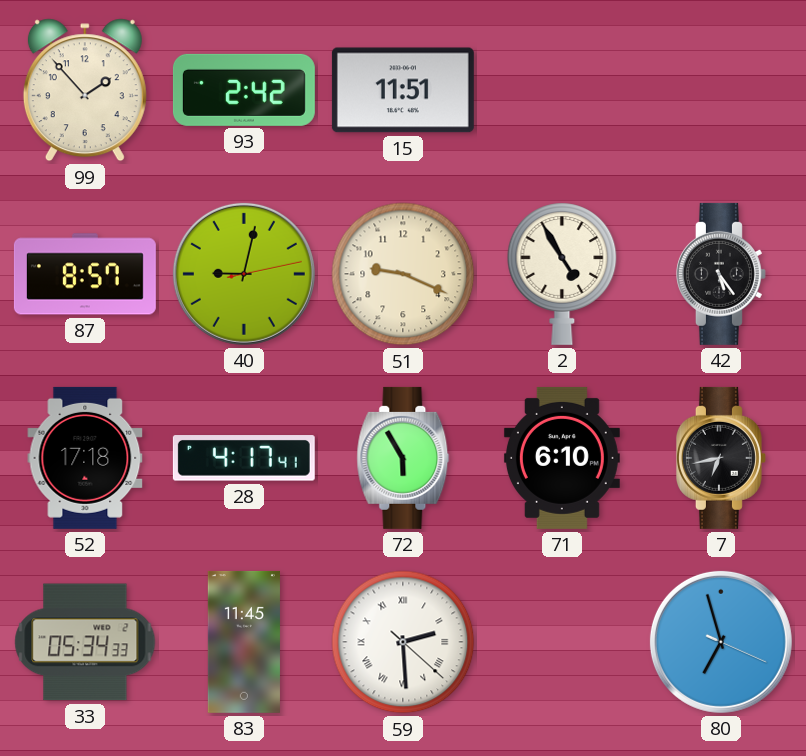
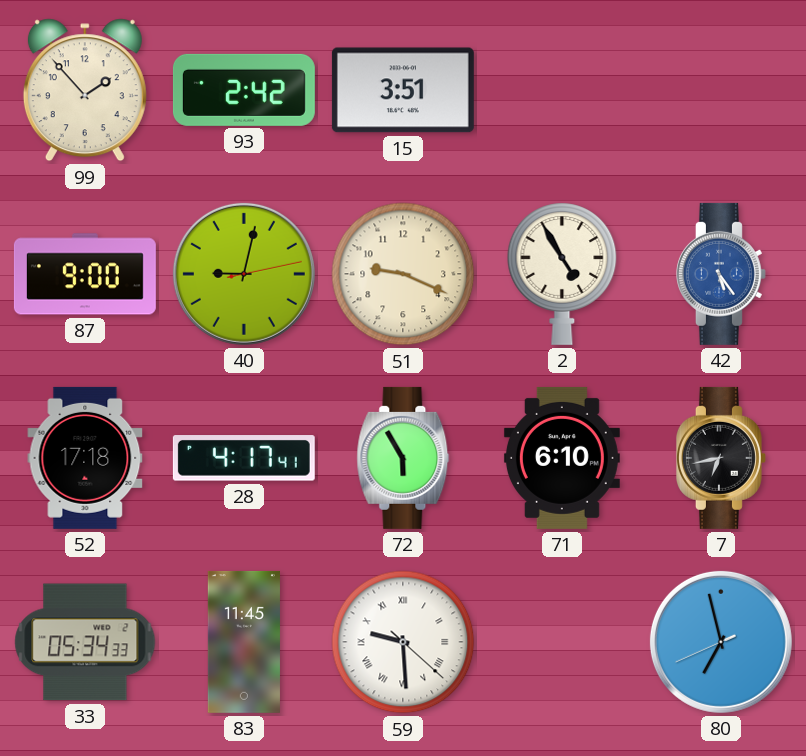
15: 11:51 -> 3:51 (403, 90)
87: 8:57 -> 9:00 (85, 274)
42 dial: black -> blue (721, 274)
59: 2:29 -> 9:29 (403, 642)
80: 6:57:19 -> 6:57:41 (721, 642)
